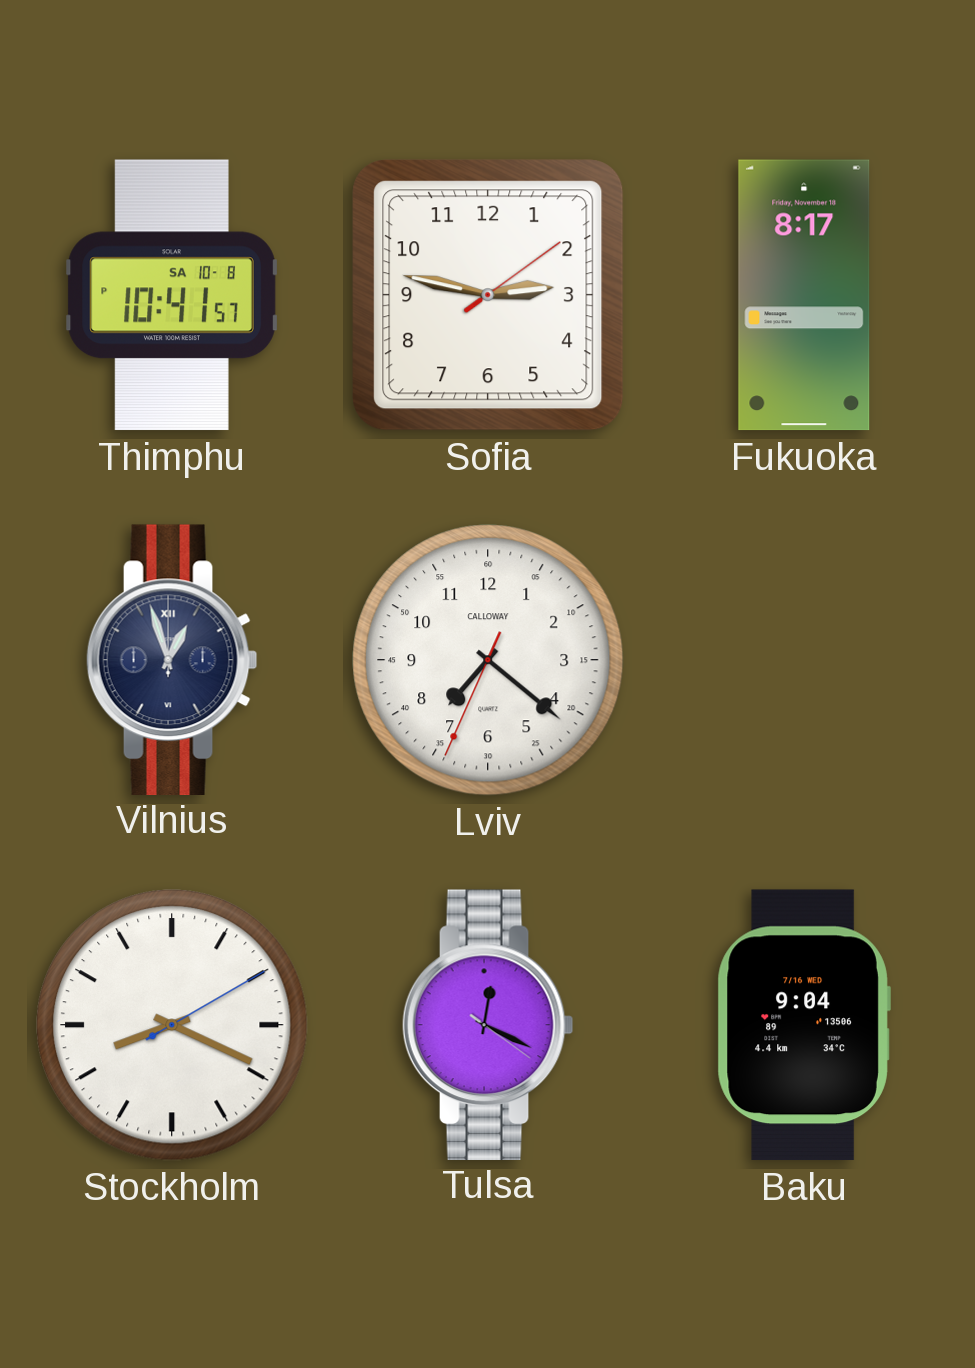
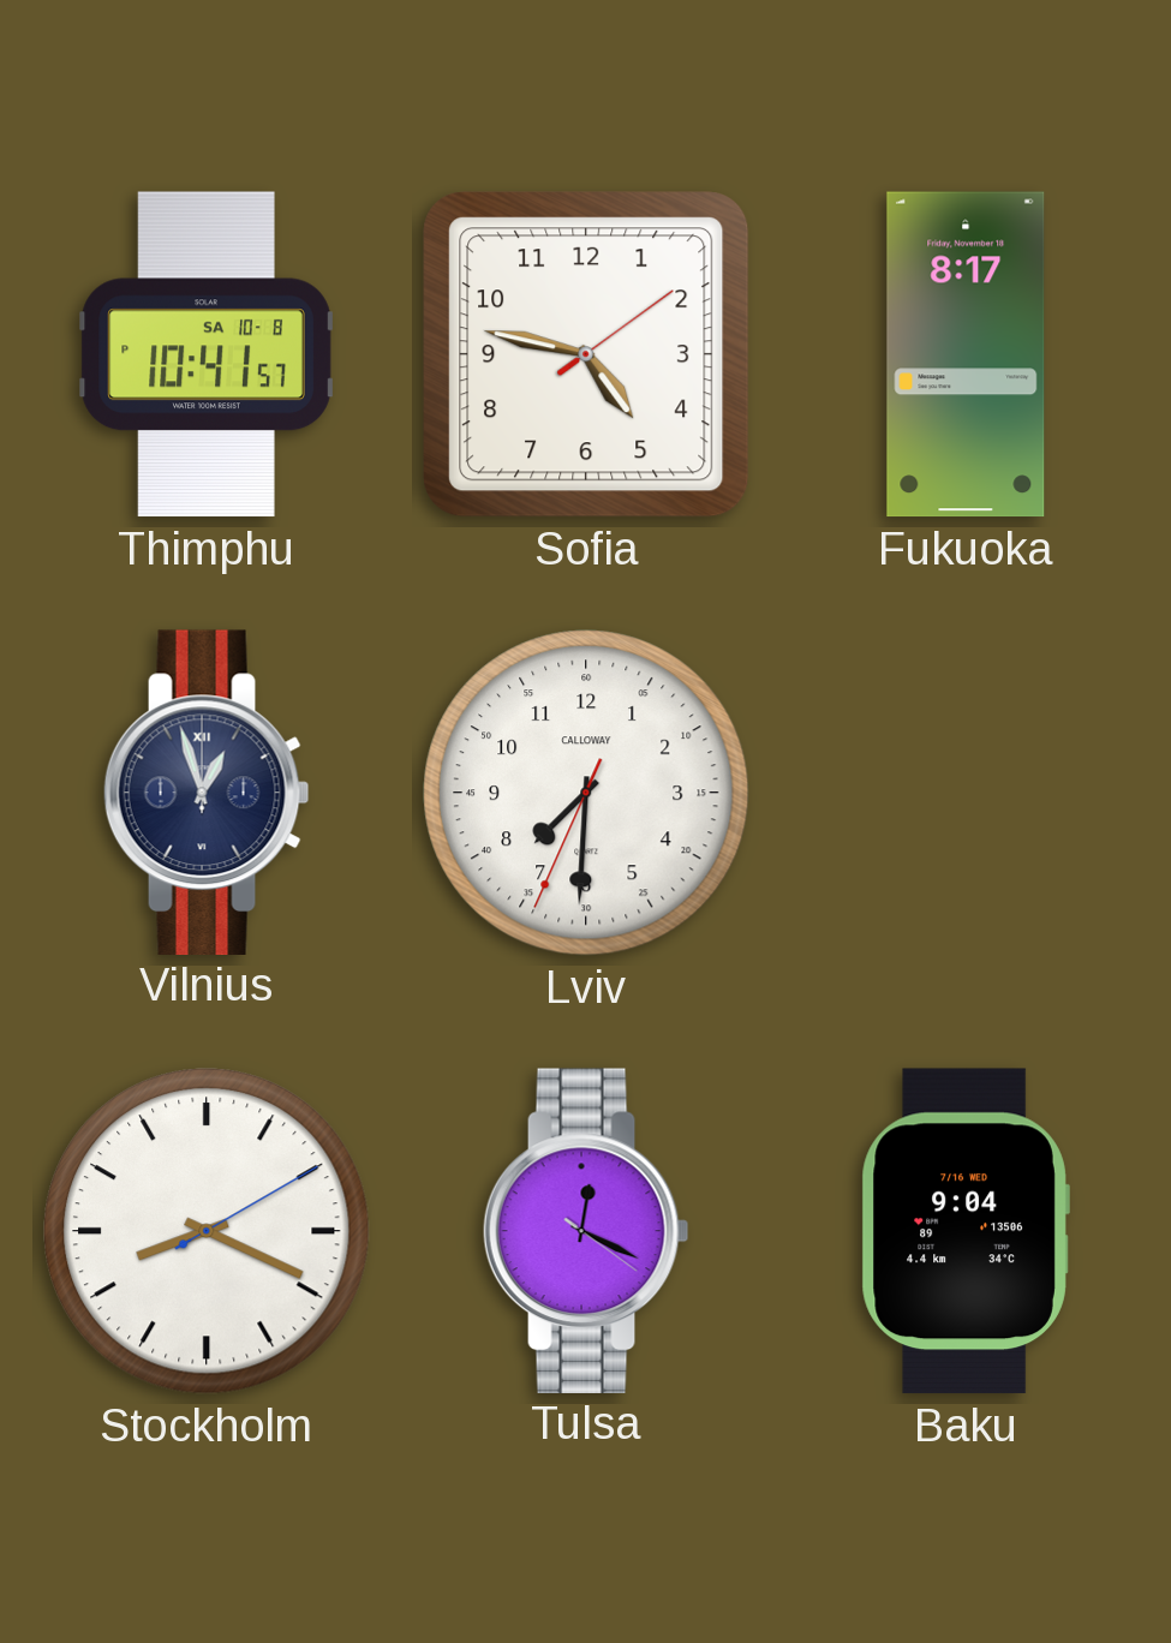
Sofia: 2:47 -> 4:47 (586, 354)
Lviv: 7:21 -> 7:30 (586, 793)
